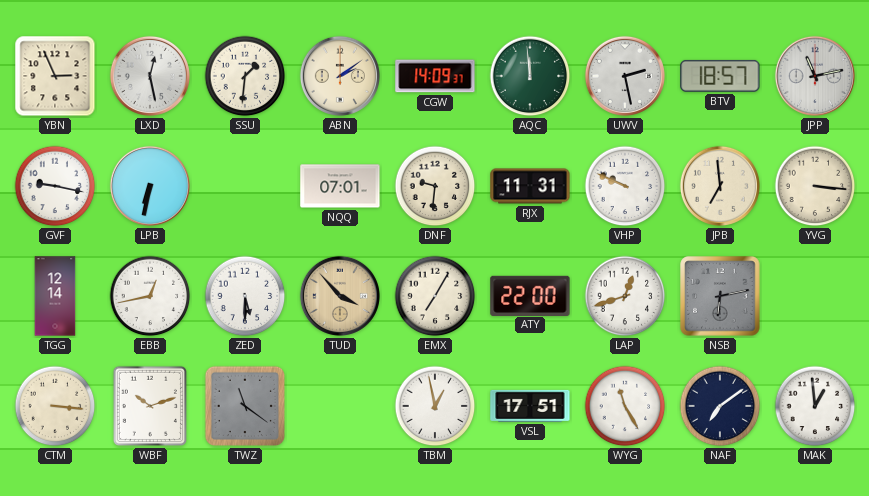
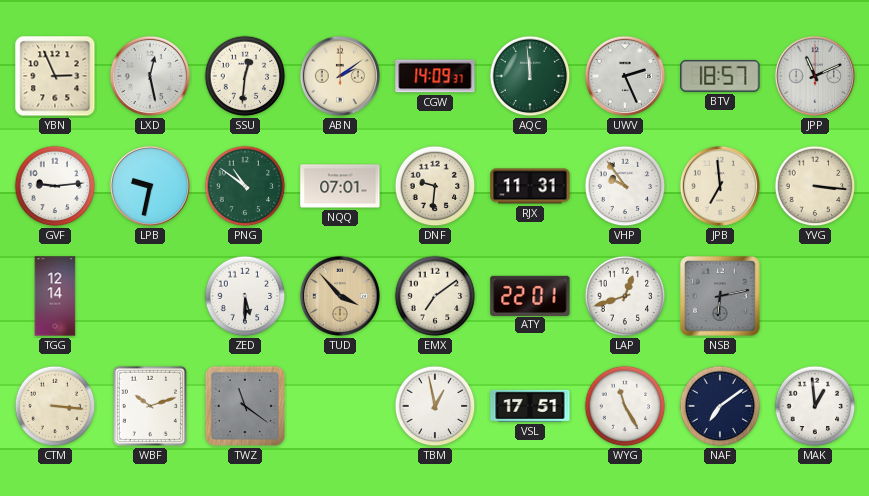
SSU: 1:31 -> 12:31 (245, 76)
UWV: 2:28 -> 2:26 (625, 76)
JPP: 11:13 -> 11:11 (815, 76)
GVF: 9:17 -> 9:14 (55, 186)
LPB: 6:32 -> 9:32 (150, 186)
PNG: none -> 10:51 (245, 186)
VHP: 9:49 -> 9:54 (625, 186)
EBB: 12:43 -> none (150, 296)
EMX: 7:05 -> 7:09 (435, 296)
ATY: 22:00 -> 22:01 (530, 295)
